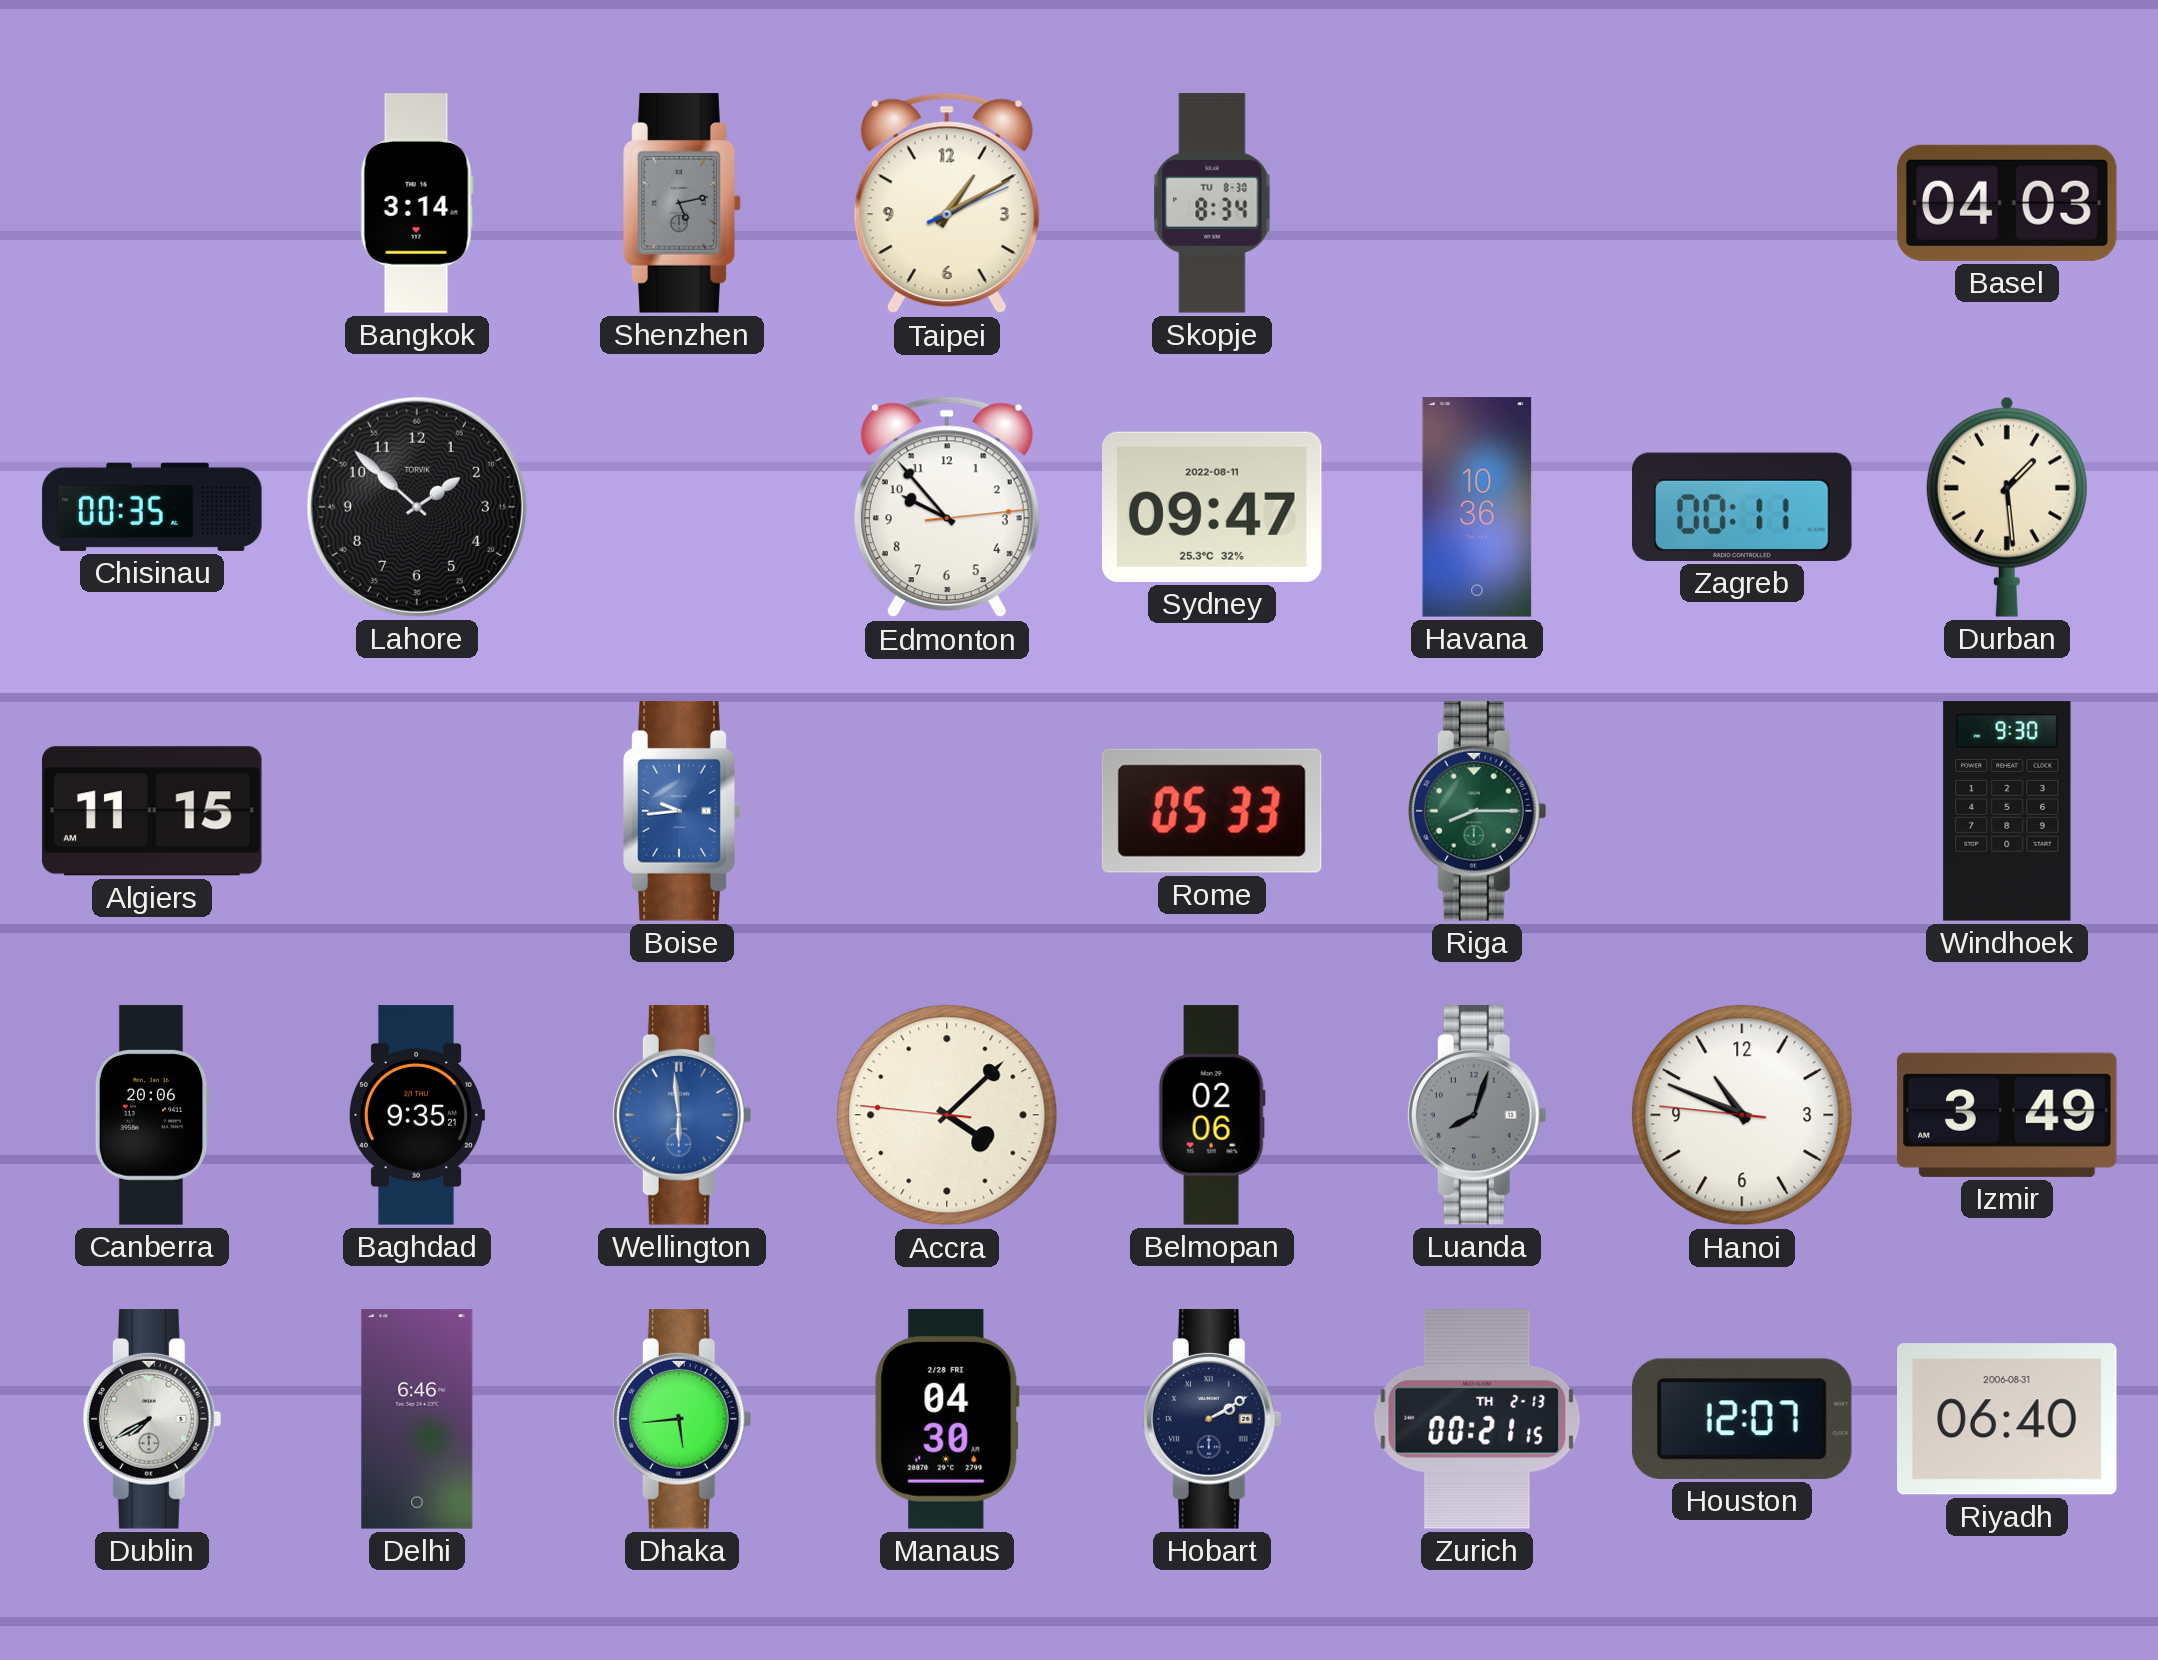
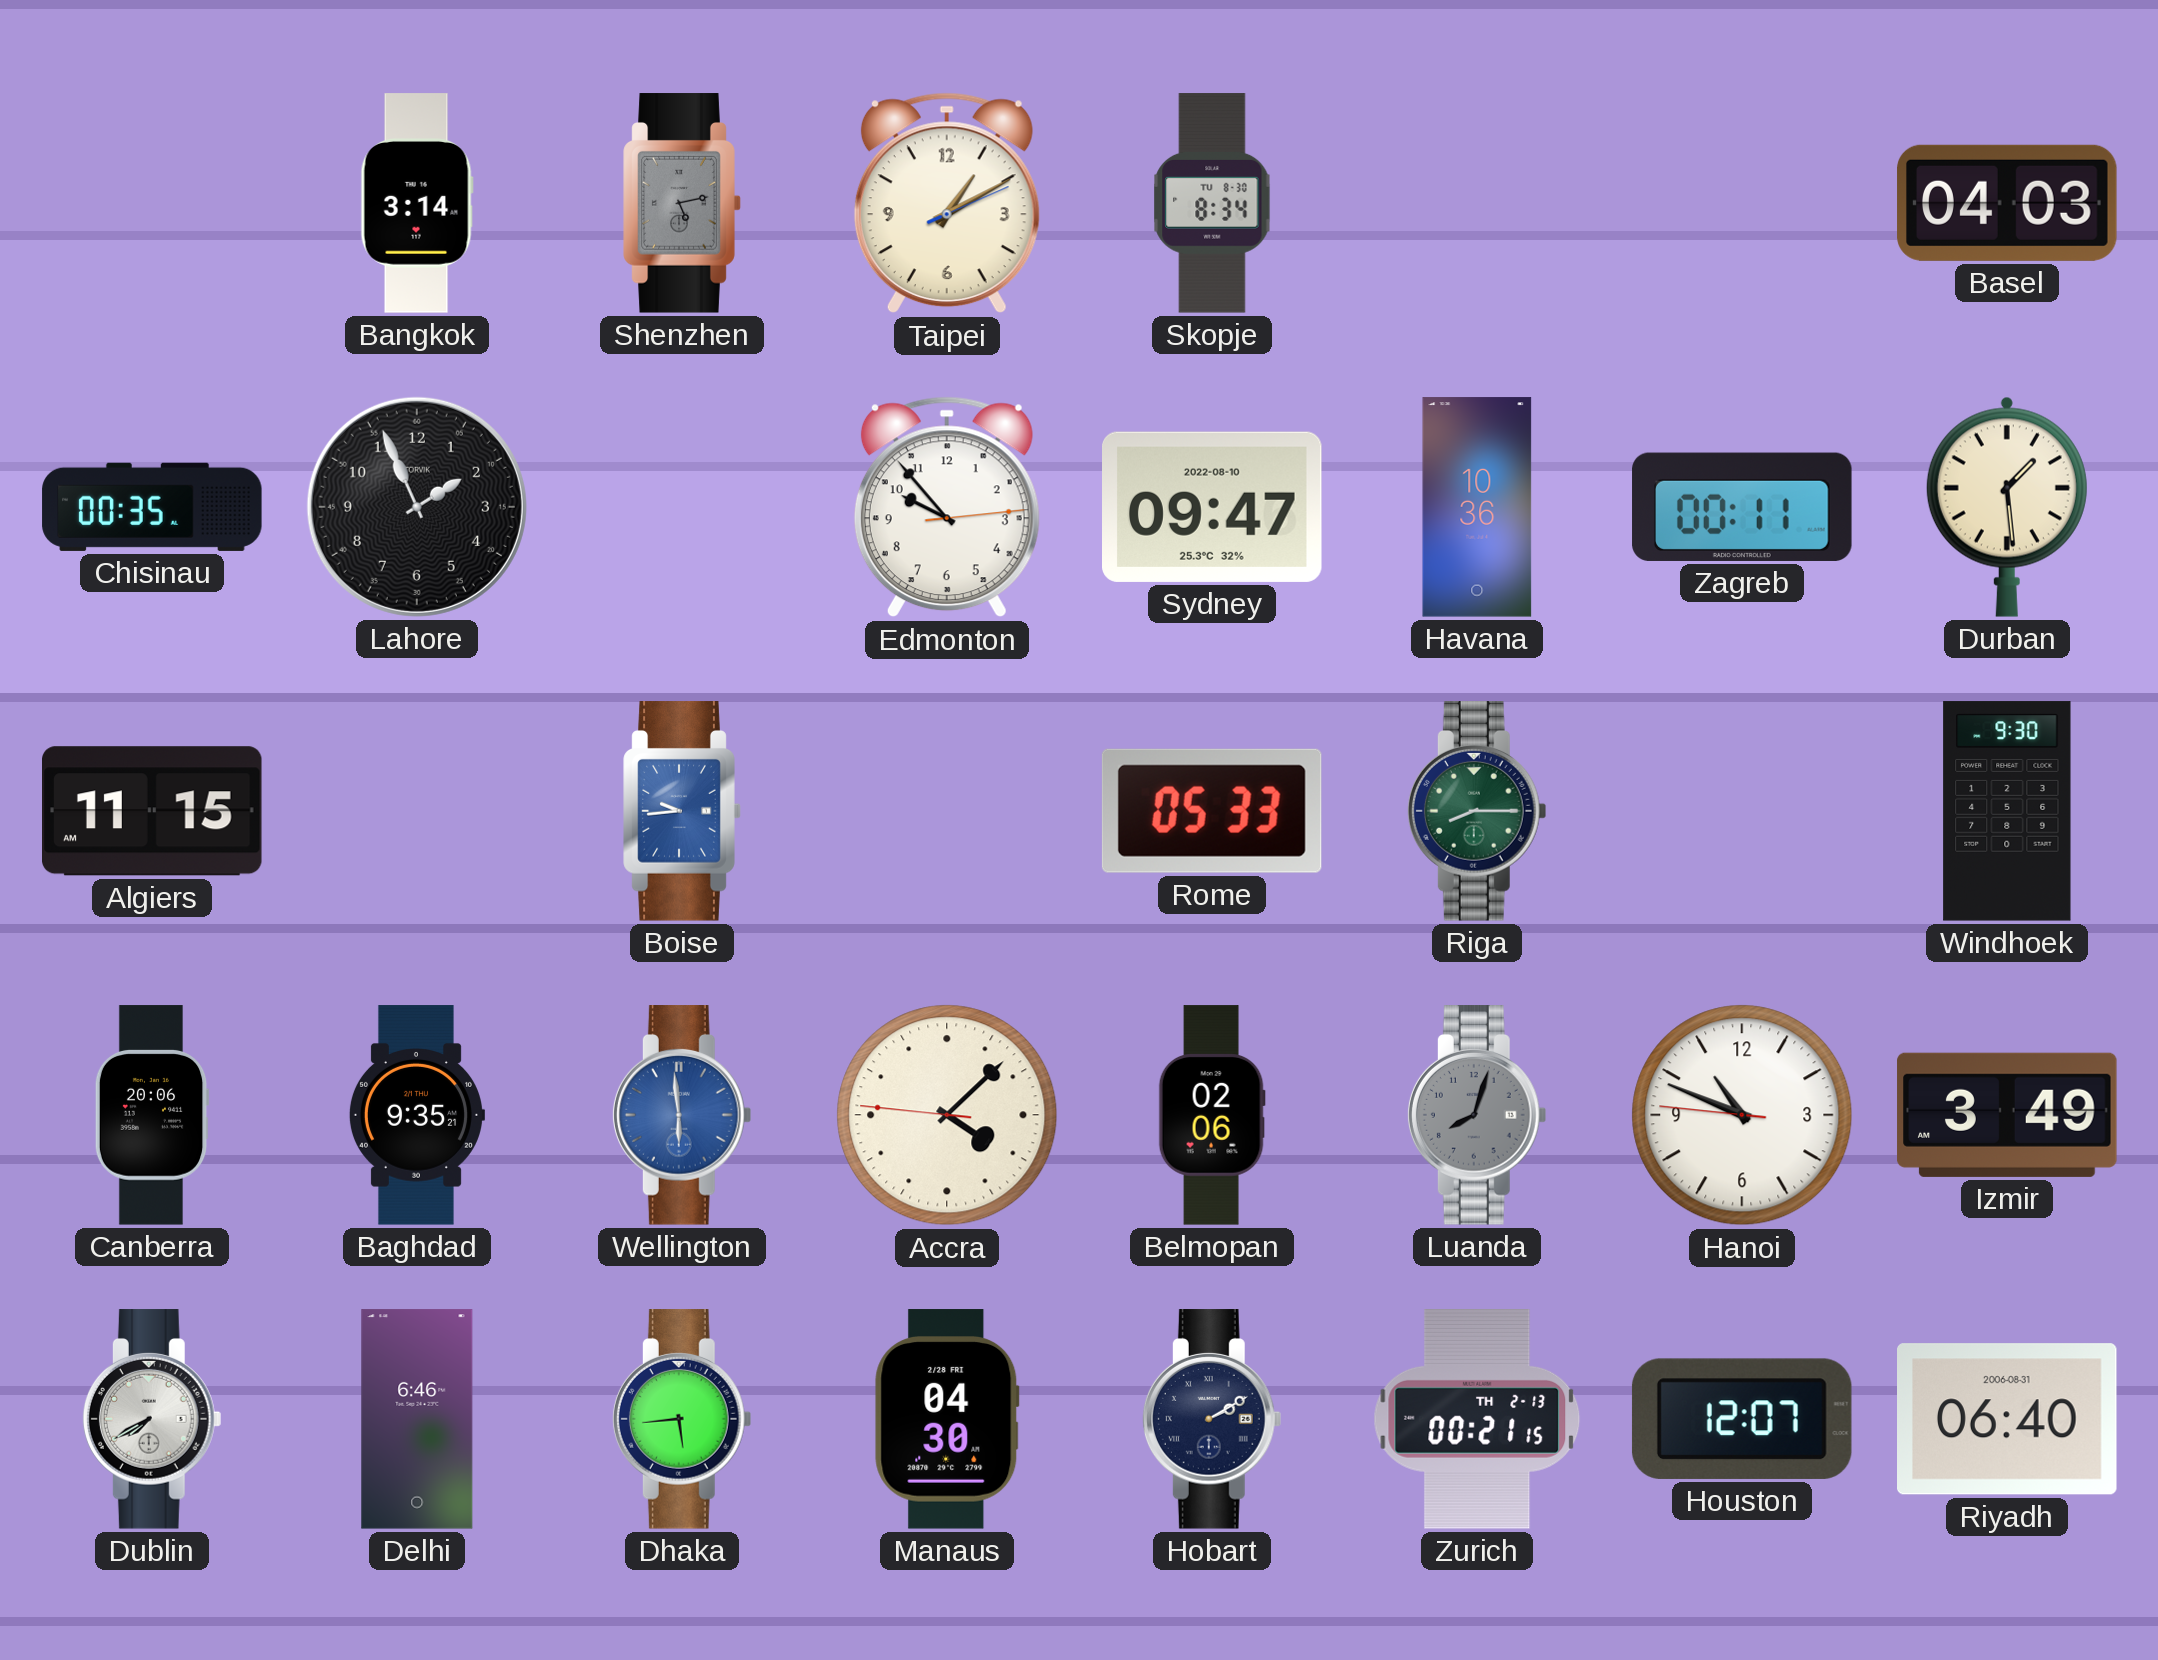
Lahore: 1:52 -> 1:56 (417, 507)
Sydney date: 2022-08-11 -> 2022-08-10 (1213, 507)
